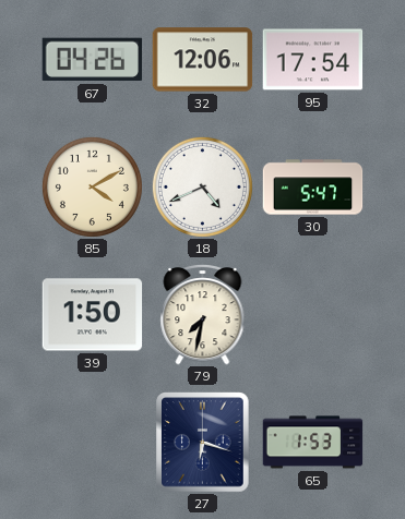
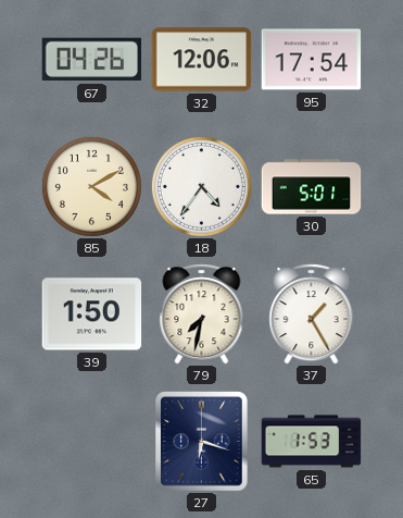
18: 4:41 -> 4:36 (201, 186)
30: 5:47 -> 5:01 (312, 187)
37: none -> 1:25 (312, 314)
